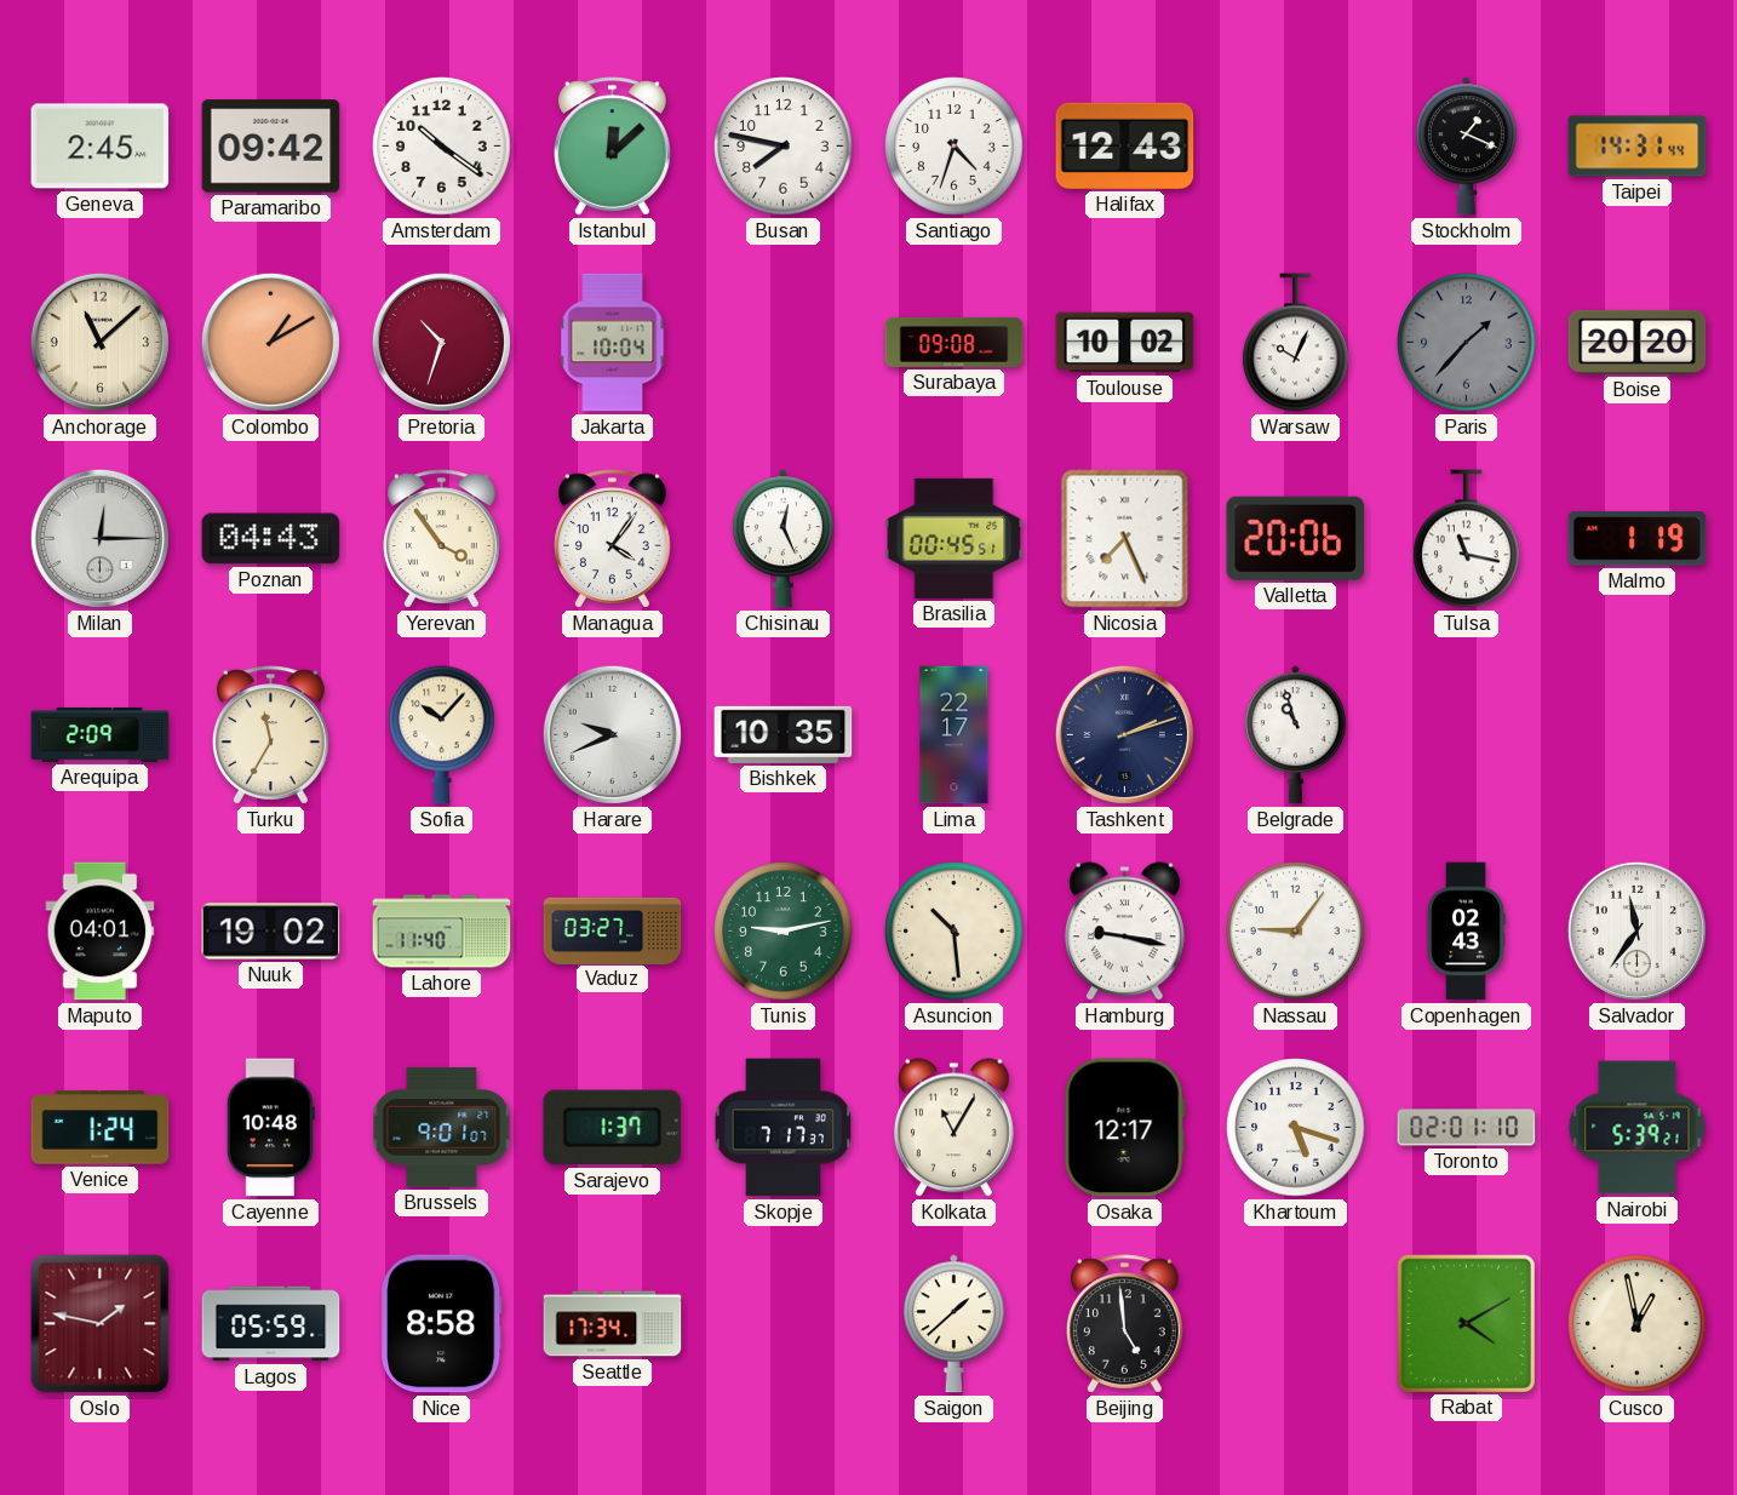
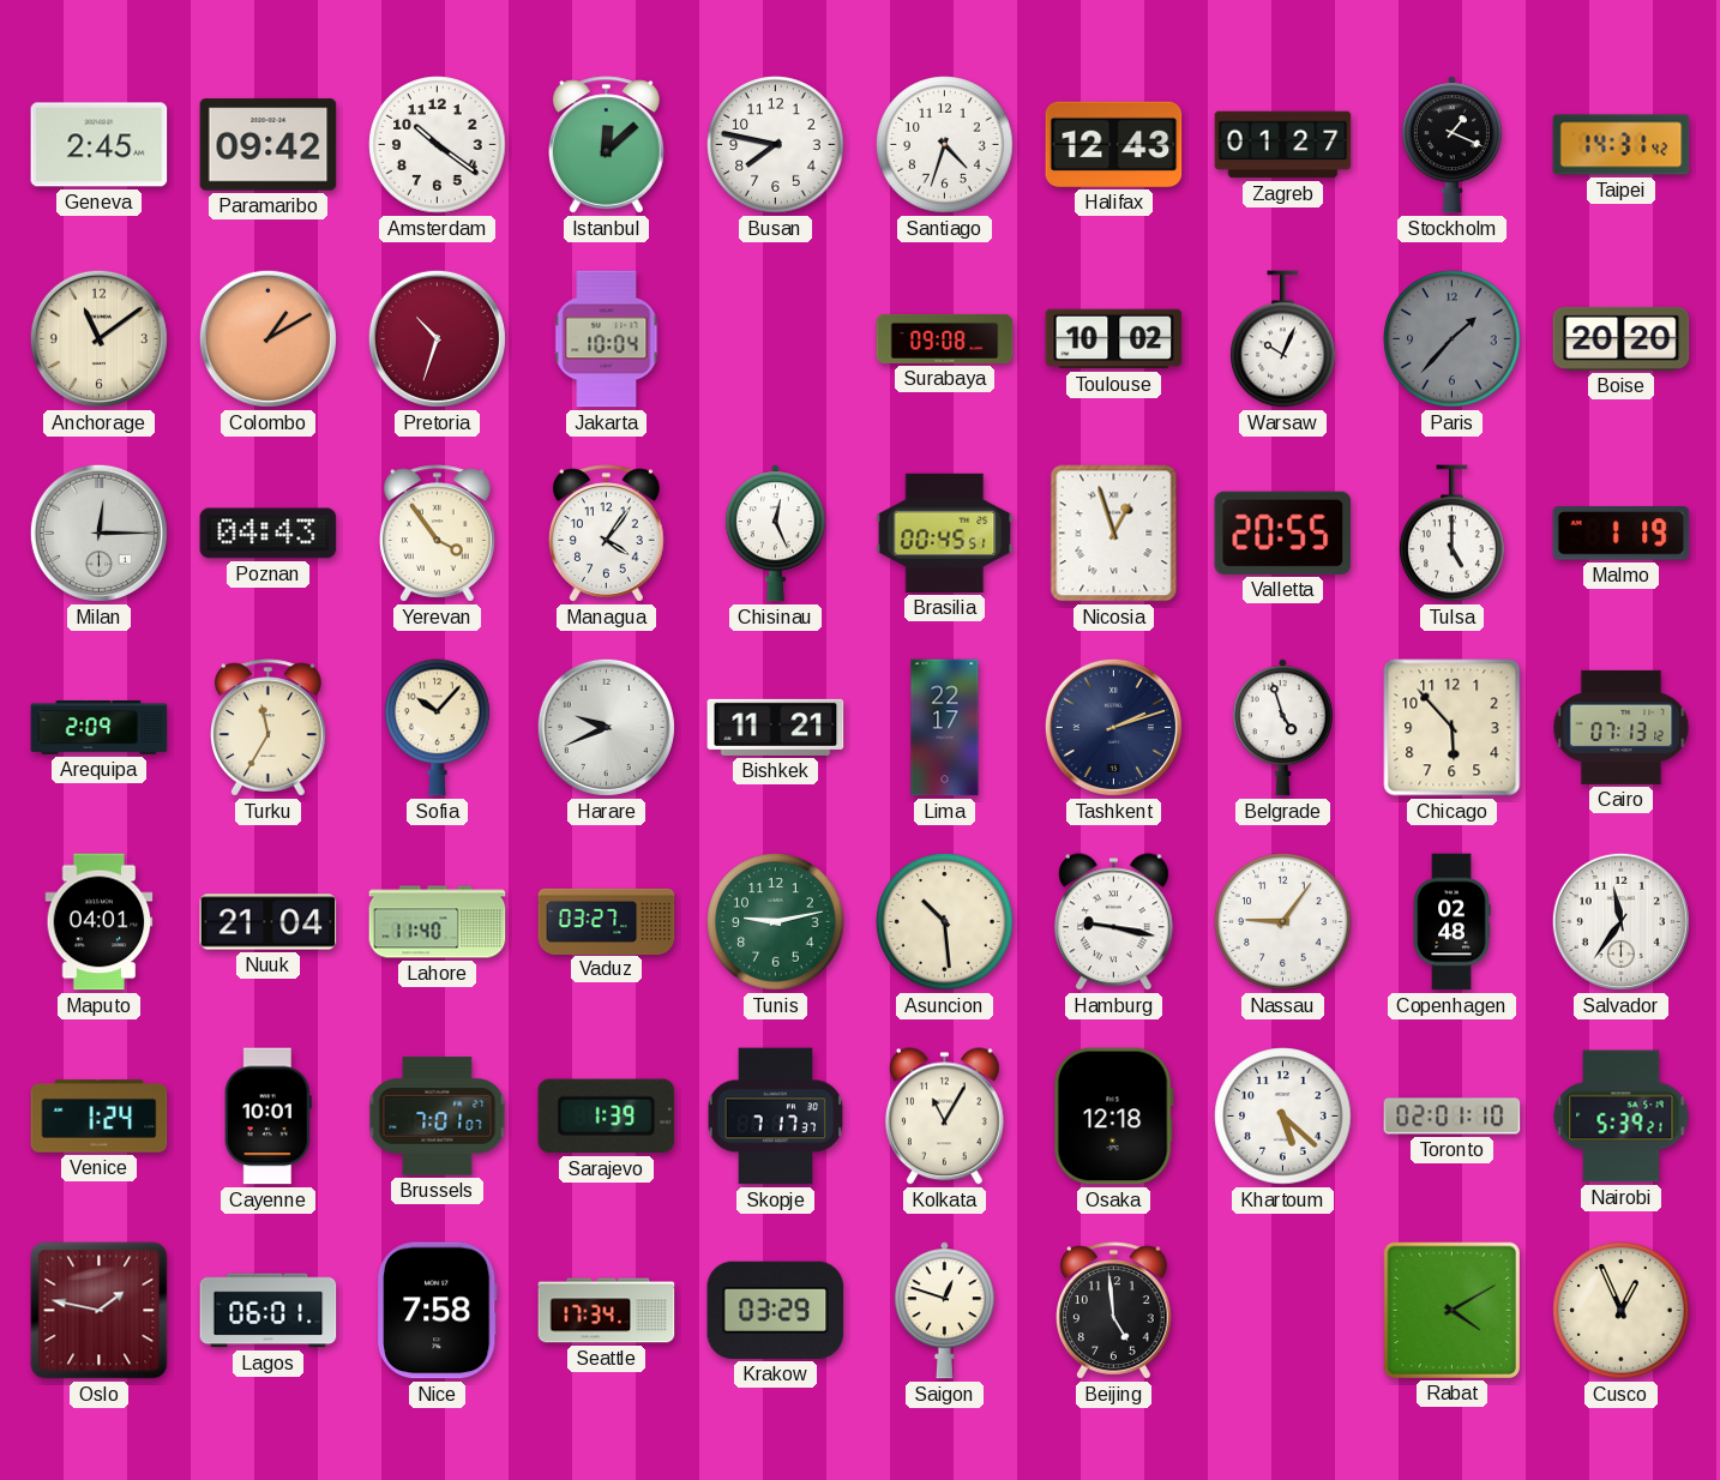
Zagreb: none -> 01:27 (1283, 145)
Taipei: 14:31:44 -> 14:31:42 (1622, 145)
Anchorage: 11:08 -> 11:09 (98, 338)
Nicosia: 7:26 -> 12:57 (1114, 534)
Valletta: 20:06 -> 20:55 (1283, 533)
Tulsa: 11:17 -> 5:00 (1453, 534)
Bishkek: 10:35 -> 11:21 (776, 727)
Belgrade: 10:57 -> 4:57 (1282, 728)
Chicago: none -> 5:53 (1453, 728)
Cairo: none -> 07:13 (1622, 727)
Nuuk: 19:02 -> 21:04 (269, 922)
Copenhagen: 02:43 -> 02:48 (1451, 922)
Cayenne: 10:48 -> 10:01 (267, 1117)
Brussels: 9:01 -> 7:01 (438, 1115)
Sarajevo: 1:37 -> 1:39 (607, 1117)
Osaka: 12:17 -> 12:18 (1113, 1117)
Khartoum: 5:18 -> 5:22 (1283, 1117)
Lagos: 05:59 -> 06:01 (269, 1311)
Nice: 8:58 -> 7:58 (438, 1311)
Krakow: none -> 03:29 (776, 1310)
Saigon: 1:38 -> 12:48 (944, 1311)
Cusco: 12:58 -> 12:56 (1622, 1311)
